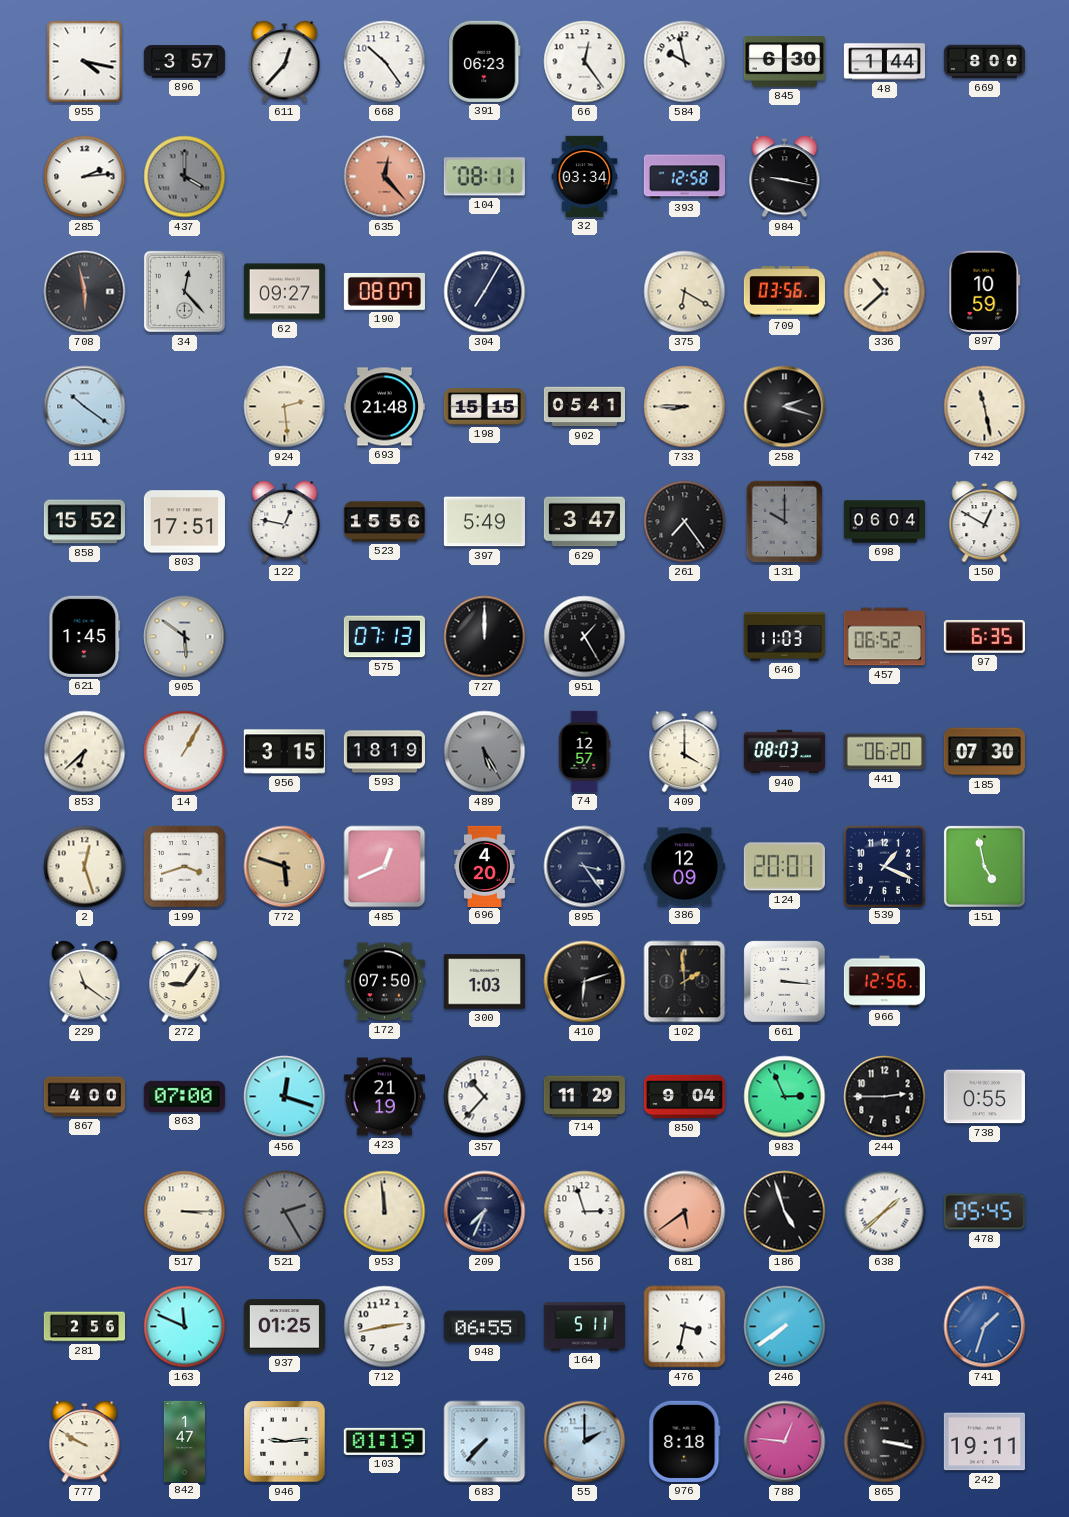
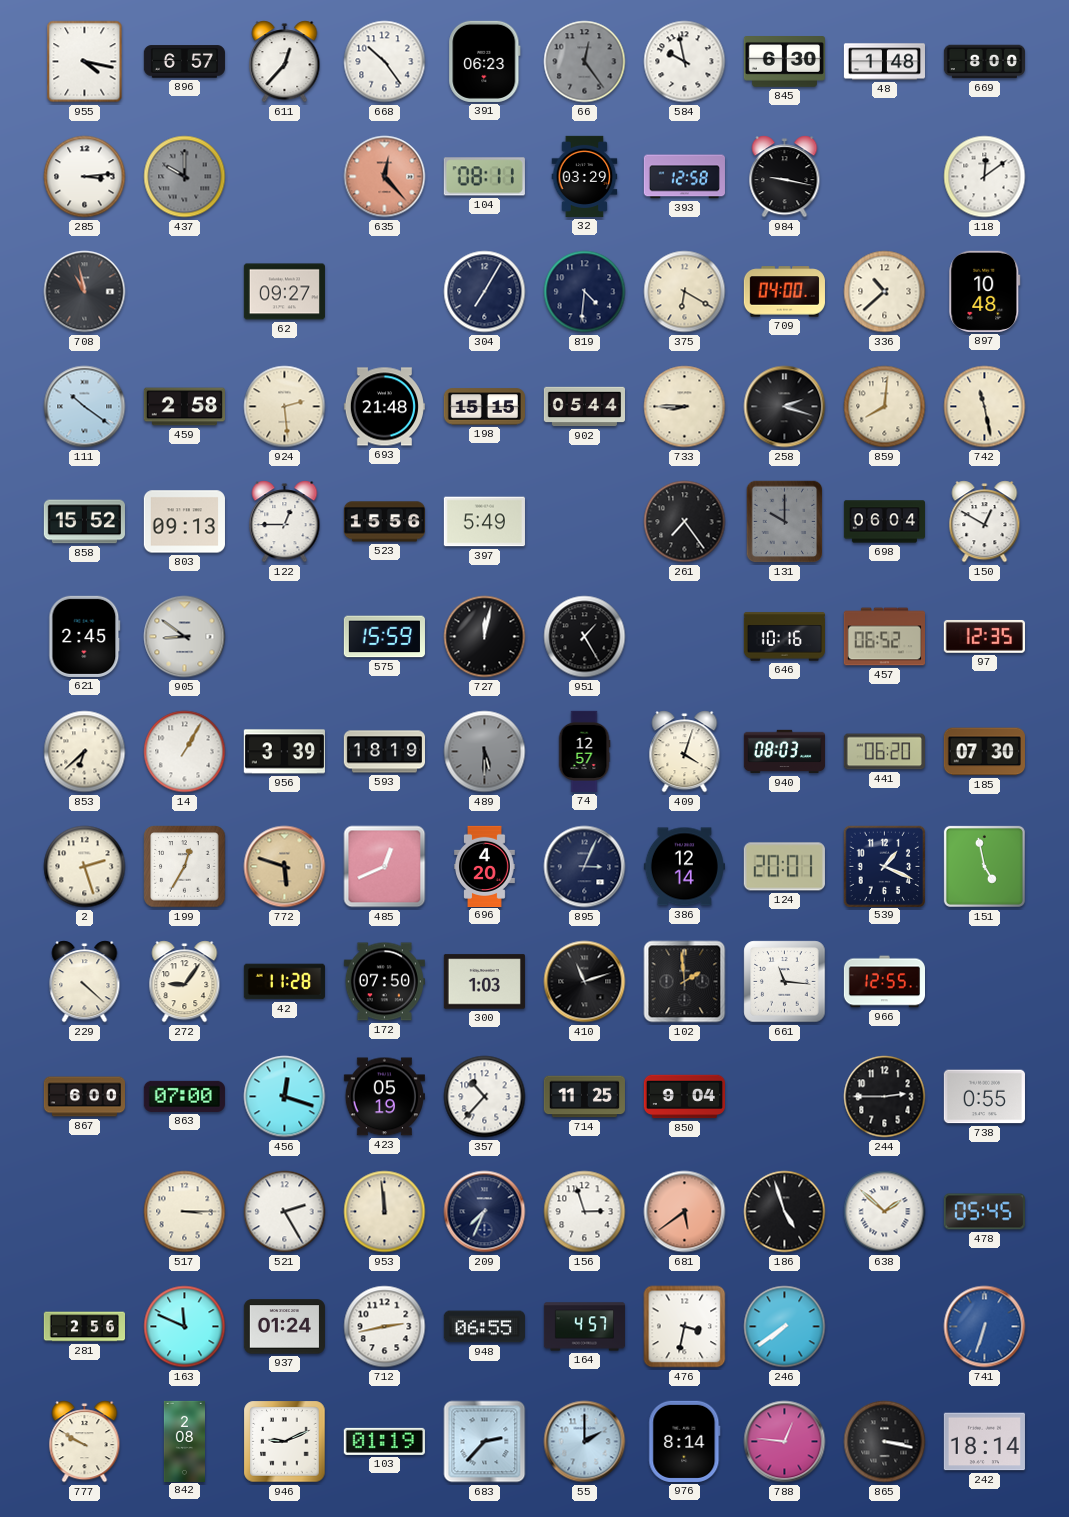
896: 3:57 -> 6:57 (184, 62)
66 dial: white -> grey (585, 62)
48: 1:44 -> 1:48 (884, 62)
285: 2:14 -> 3:14 (85, 177)
437: 4:00 -> 10:00 (185, 177)
32: 03:34 -> 03:29 (585, 176)
118: none -> 12:09 (985, 177)
708: 5:58 -> 10:58 (85, 292)
34: 12:23 -> none (184, 291)
190: 08:07 -> none (384, 291)
819: none -> 4:31 (585, 292)
709: 03:56 -> 04:00 (784, 292)
897: 10:59 -> 10:48 (985, 291)
459: none -> 2:58 (184, 407)
902: 05:41 -> 05:44 (584, 407)
859: none -> 8:01 (885, 407)
803: 17:51 -> 09:13 (184, 522)
122: 12:47 -> 12:45 (285, 522)
629: 3:47 -> none (584, 522)
621: 1:45 -> 2:45 (85, 636)
905: 5:51 -> 8:51 (185, 637)
575: 07:13 -> 15:59 (384, 637)
727: 12:00 -> 12:02 (485, 637)
646: 11:03 -> 10:16 (784, 637)
97: 6:35 -> 12:35 (984, 636)
956: 3:15 -> 3:39 (284, 752)
489: 5:25 -> 5:30 (485, 752)
409: 4:00 -> 4:03 (685, 752)
2: 12:27 -> 2:27 (85, 867)
199: 3:42 -> 12:35 (185, 867)
895: 3:24 -> 3:04 (585, 867)
386: 12:09 -> 12:14 (684, 867)
229: 11:21 -> 4:22 (85, 982)
42: none -> 11:28 (284, 982)
410: 6:12 -> 11:12 (585, 982)
661: 3:16 -> 11:16 (785, 982)
966: 12:56 -> 12:55 (884, 982)
867: 4:00 -> 6:00 (84, 1097)
423: 21:19 -> 05:19 (384, 1097)
714: 11:29 -> 11:25 (584, 1097)
983: 2:56 -> none (785, 1097)
521 dial: grey -> white (285, 1212)
638: 1:38 -> 1:52 (885, 1212)
937: 01:25 -> 01:24 (284, 1327)
164: 5:11 -> 4:57 (584, 1327)
741: 1:33 -> 6:33 (985, 1327)
842: 1:47 -> 2:08 (184, 1441)
946: 9:14 -> 9:11 (285, 1442)
683: 7:37 -> 2:37 (485, 1442)
976: 8:18 -> 8:14 (685, 1441)
242: 19:11 -> 18:14 (984, 1442)
